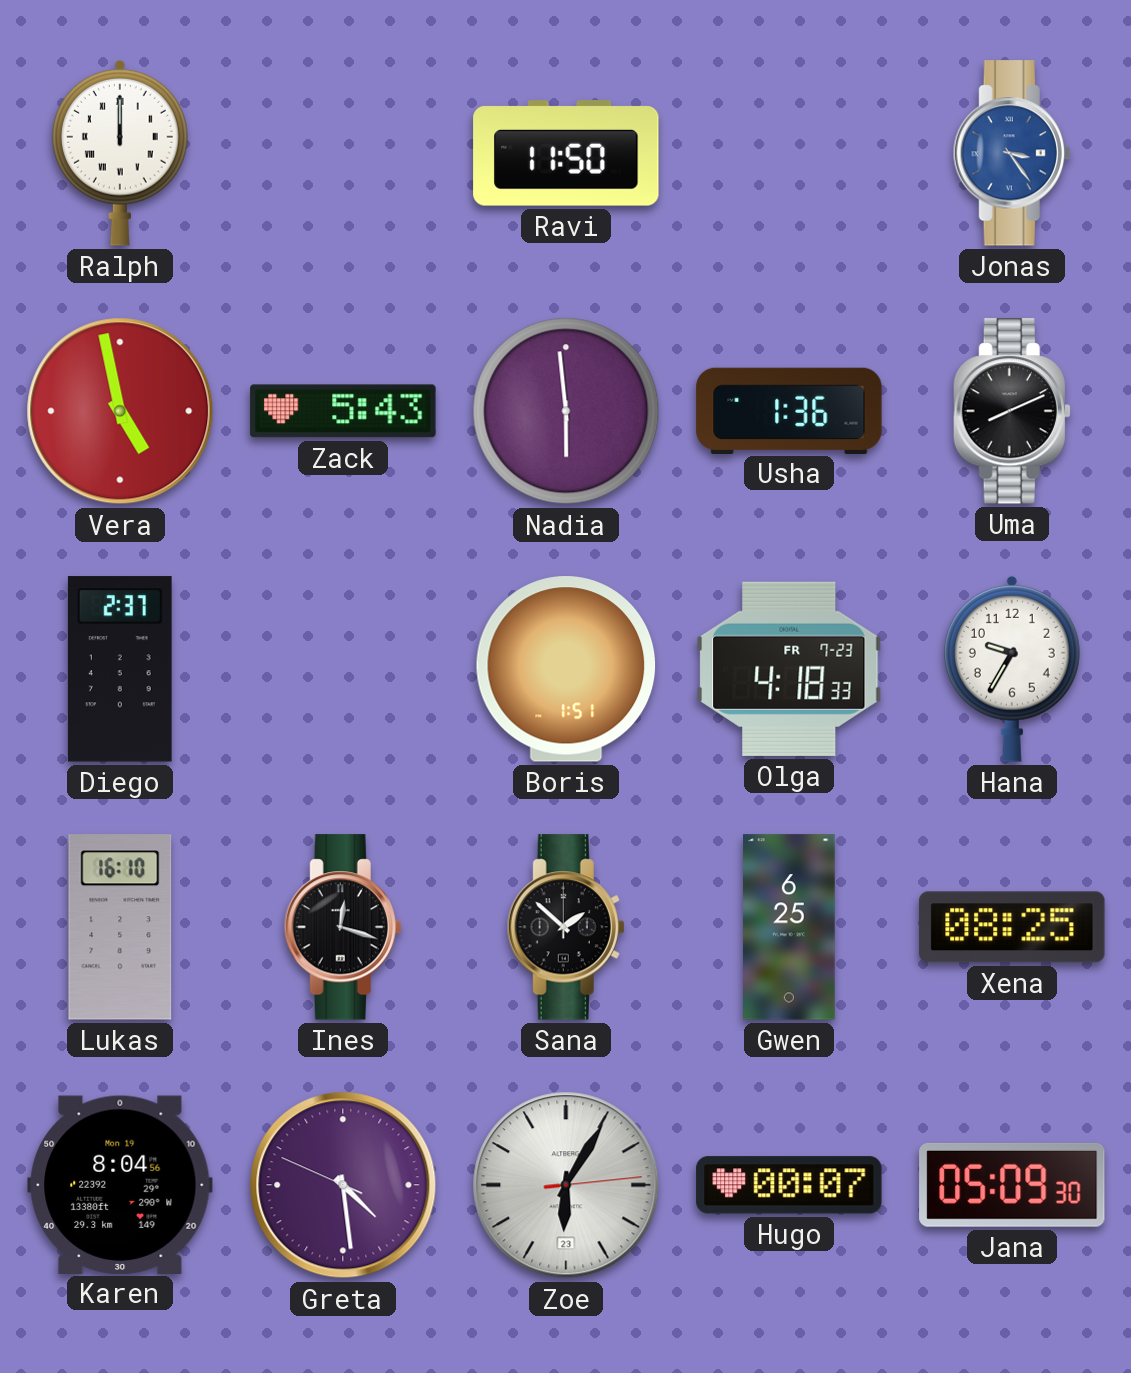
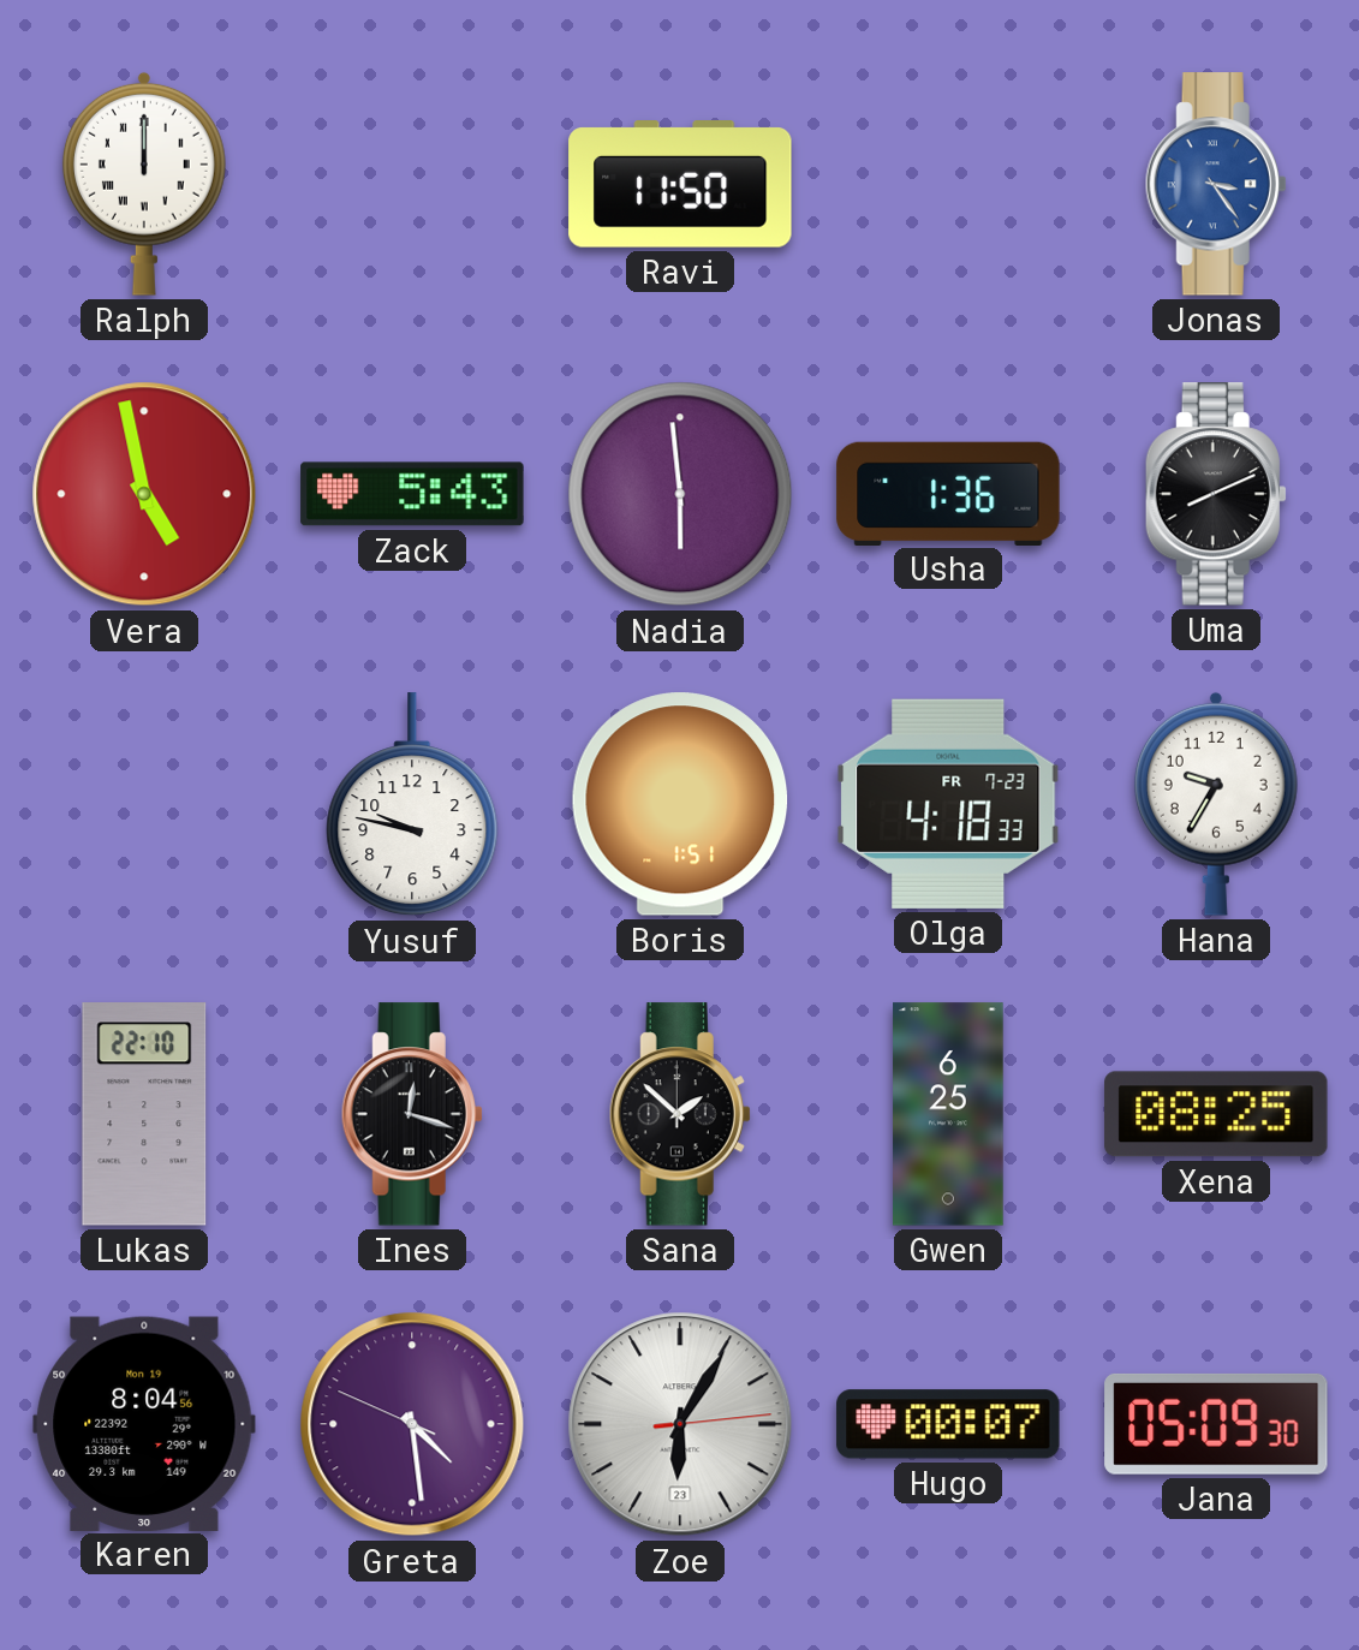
Diego: 2:37 -> none (120, 669)
Yusuf: none -> 9:47 (412, 805)
Lukas: 16:10 -> 22:10 (144, 1114)
